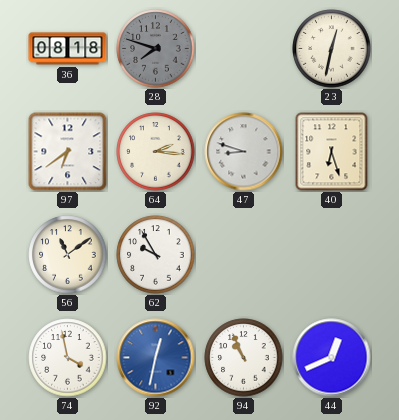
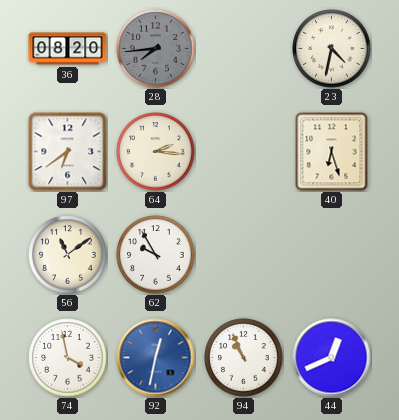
36: 08:18 -> 08:20 (68, 49)
28: 7:48 -> 7:44 (156, 49)
23: 12:32 -> 4:32 (332, 49)
47: 8:48 -> none (244, 152)
